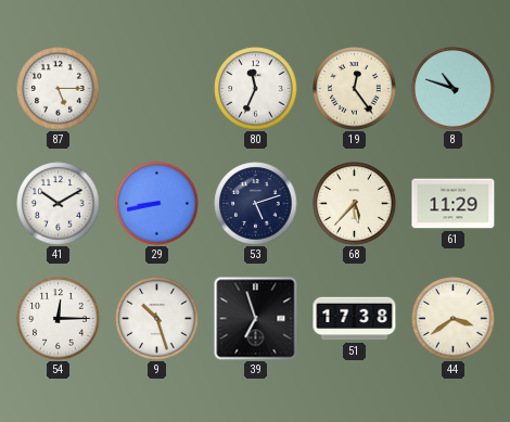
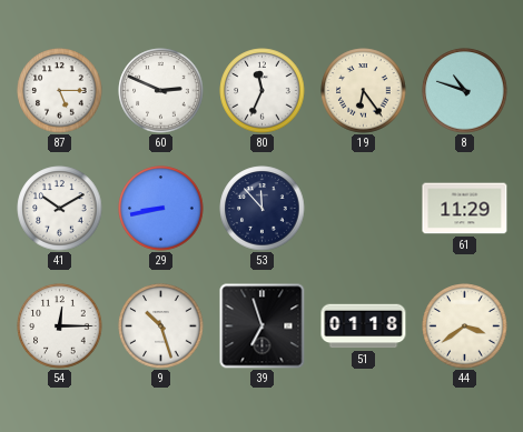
60: none -> 2:49 (161, 91)
19: 12:24 -> 6:24 (364, 91)
53: 5:12 -> 11:53 (263, 209)
68: 5:37 -> none (355, 204)
51: 17:38 -> 01:18 (364, 326)
